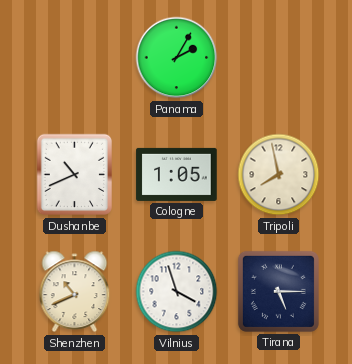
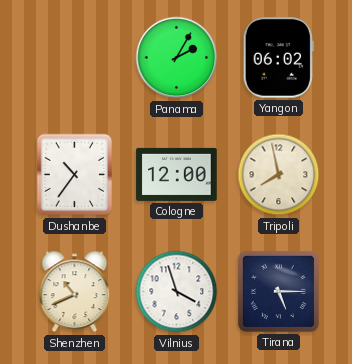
Yangon: none -> 06:02 (278, 58)
Dushanbe: 10:41 -> 10:36 (74, 175)
Cologne: 1:05 -> 12:00 (177, 174)
